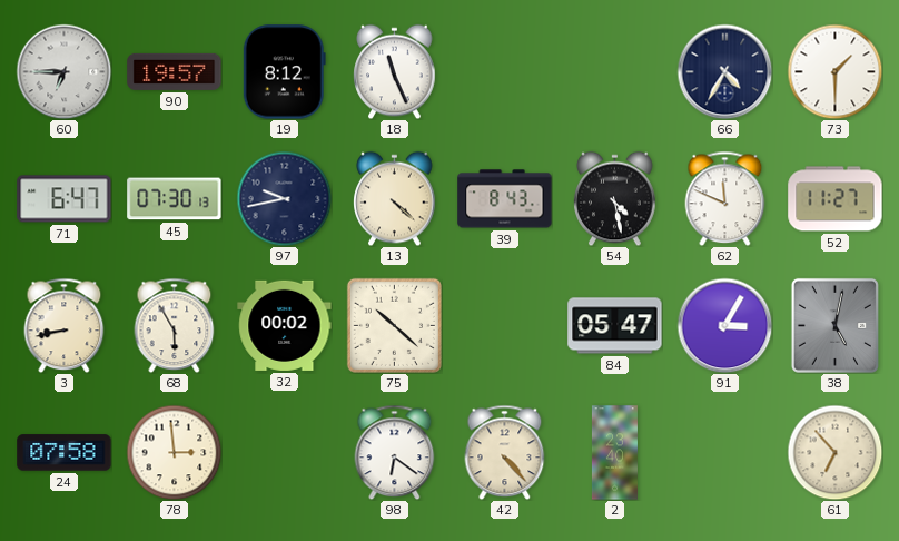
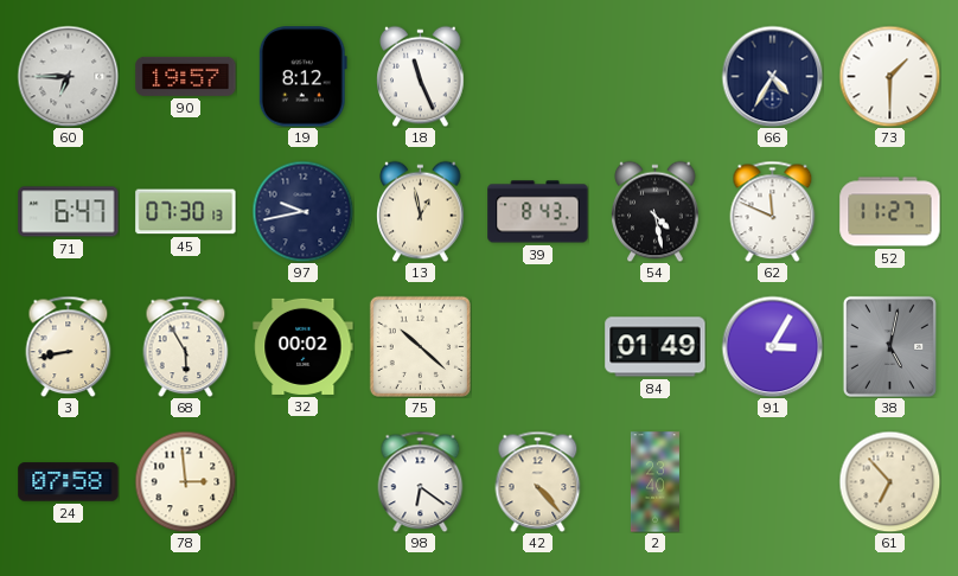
13: 4:22 -> 12:58 (421, 211)
84: 05:47 -> 01:49 (656, 347)
